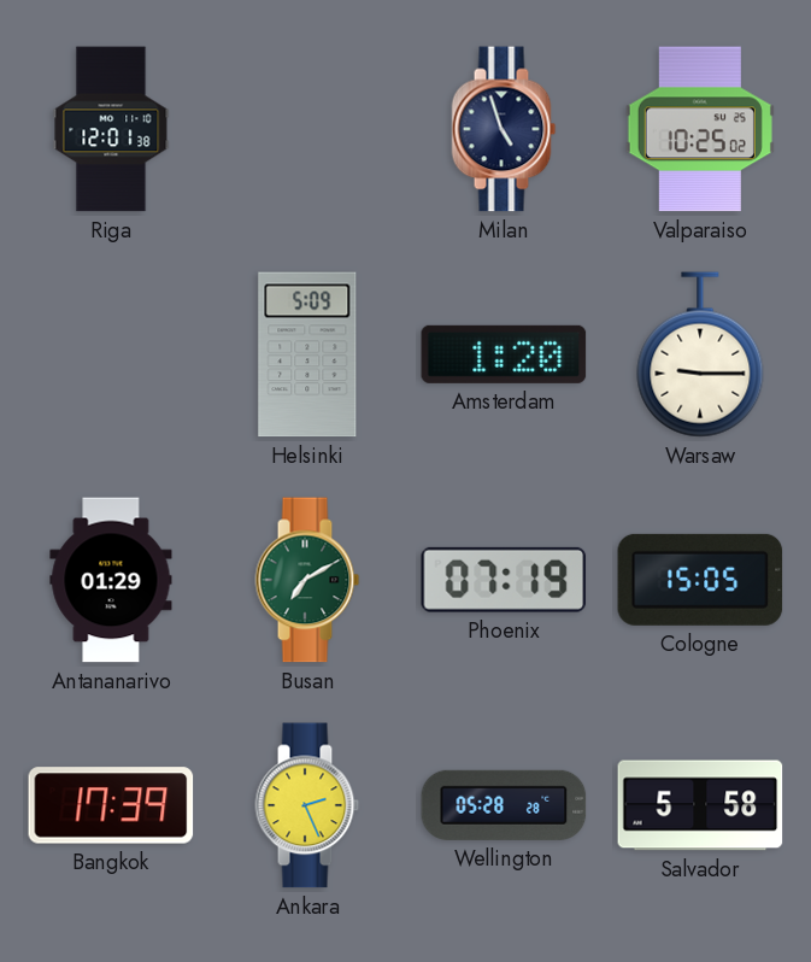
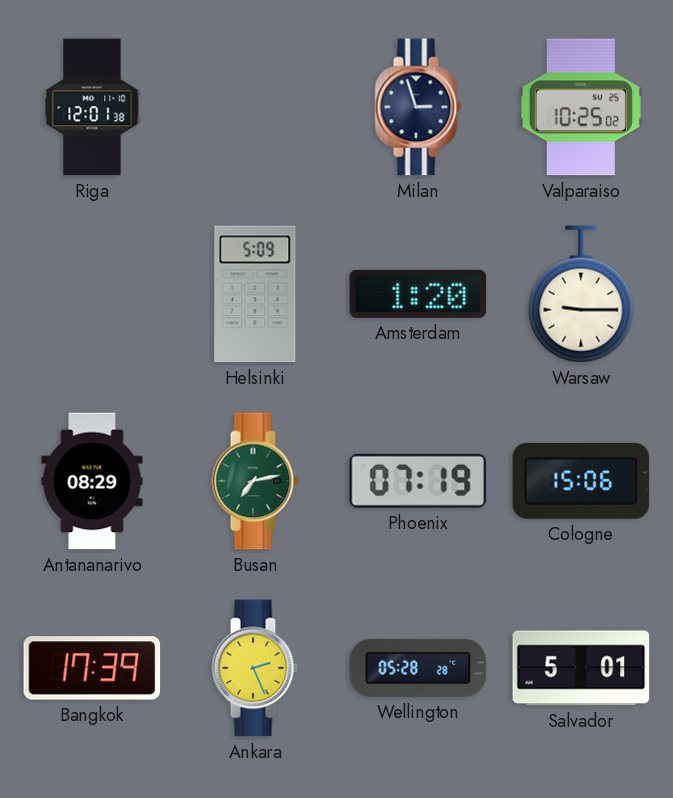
Milan: 4:57 -> 2:57 (418, 107)
Antananarivo: 01:29 -> 08:29 (92, 481)
Busan: 7:10 -> 7:13 (255, 481)
Cologne: 15:05 -> 15:06 (581, 481)
Salvador: 5:58 -> 5:01 (581, 668)
